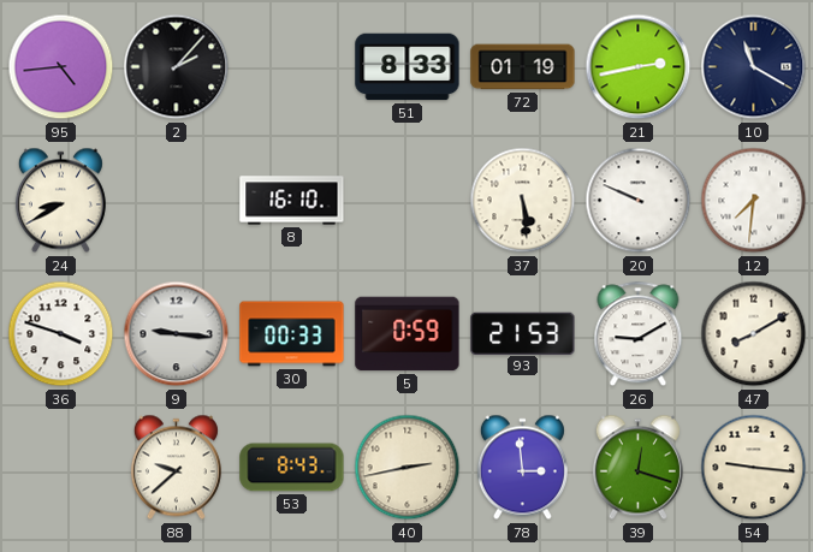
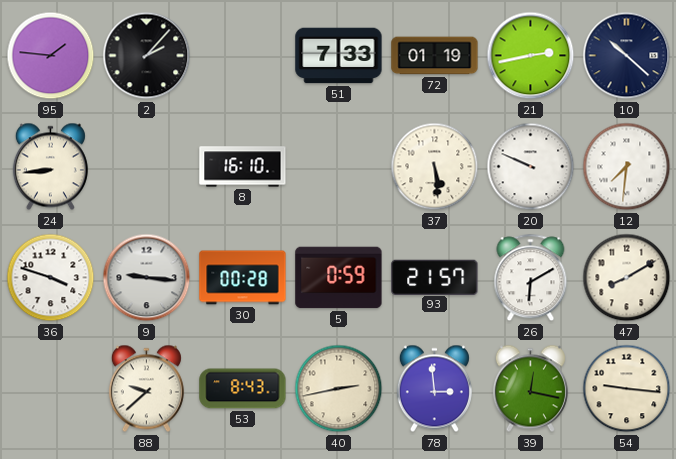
95: 4:44 -> 1:46 (51, 56)
51: 8:33 -> 7:33 (339, 56)
10: 11:20 -> 10:22 (627, 56)
24: 8:40 -> 8:44 (50, 167)
30: 00:33 -> 00:28 (243, 278)
93: 21:53 -> 21:57 (435, 277)
26: 9:10 -> 6:10 (531, 278)
39: 12:18 -> 12:17 (530, 389)
